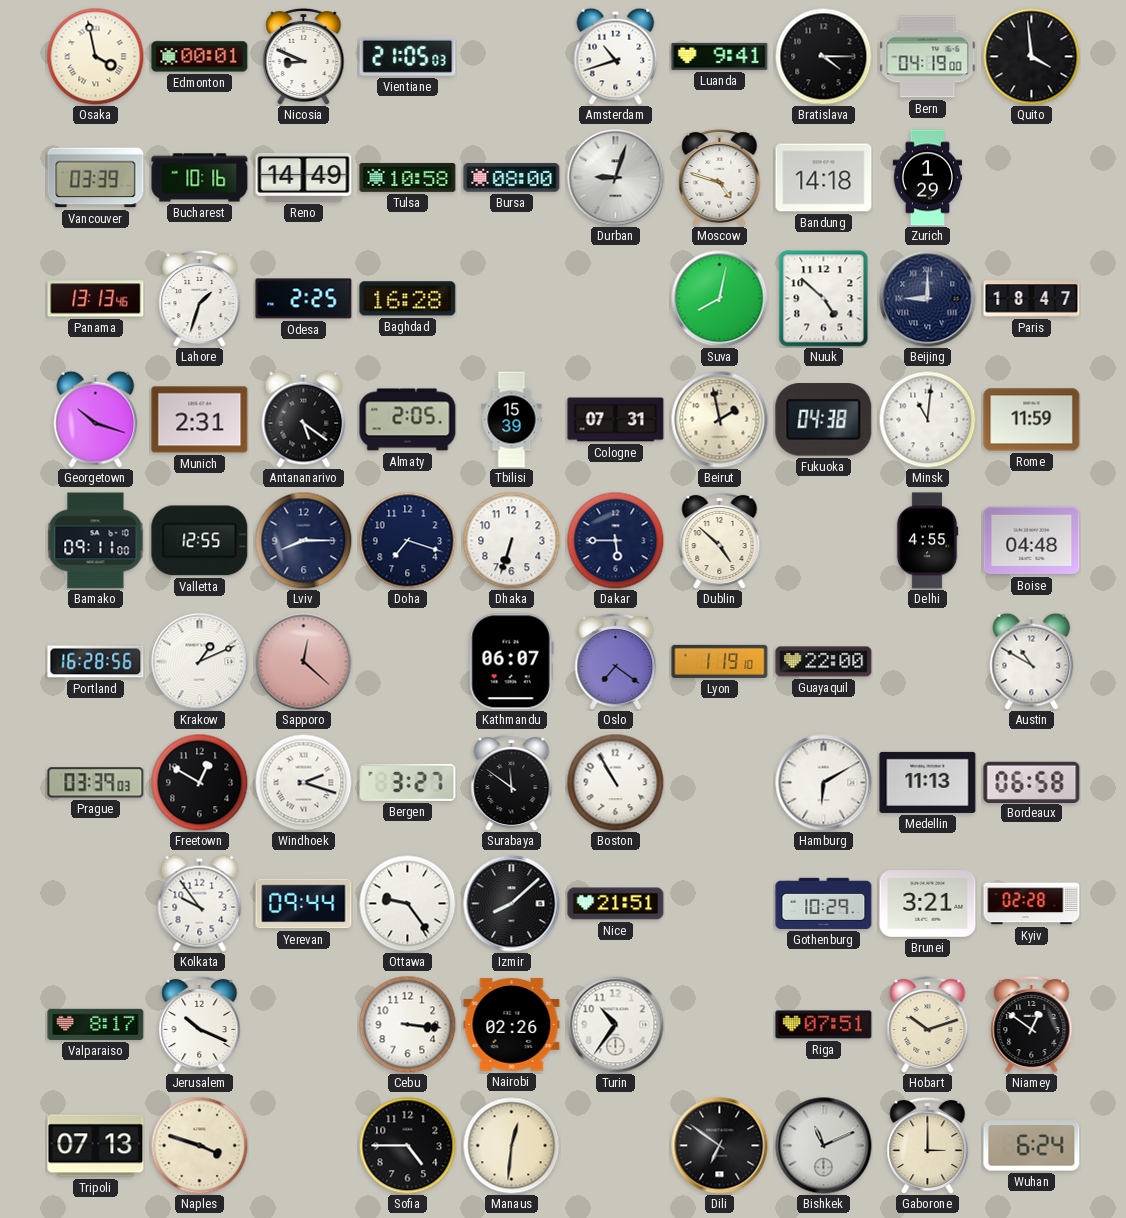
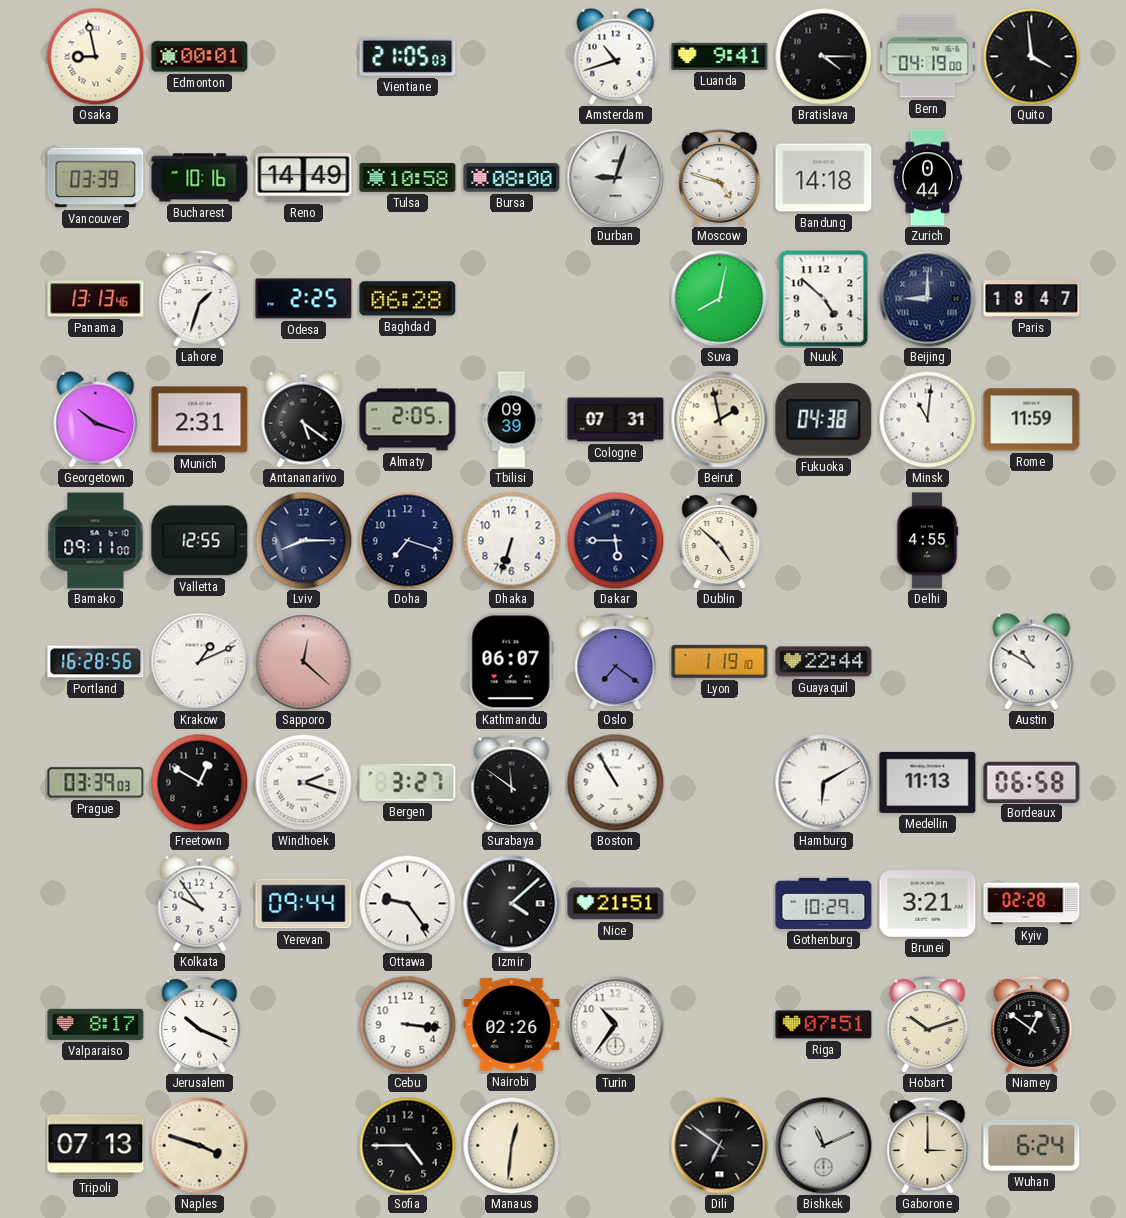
Osaka: 3:58 -> 8:58 (95, 56)
Nicosia: 8:49 -> none (304, 56)
Zurich: 1:29 -> 0:44 (928, 178)
Baghdad: 16:28 -> 06:28 (408, 299)
Tbilisi: 15:39 -> 09:39 (512, 420)
Boise: 04:48 -> none (1032, 541)
Guayaquil: 22:00 -> 22:44 (824, 662)
Izmir: 8:08 -> 4:08 (512, 904)
